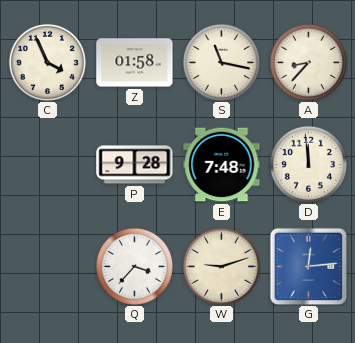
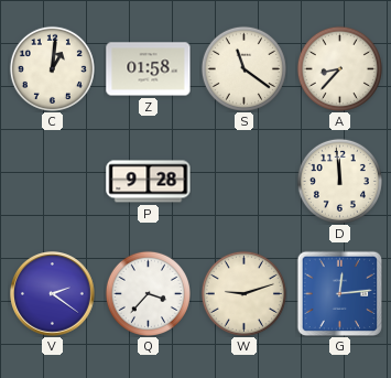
C: 3:56 -> 1:01 (52, 68)
S: 11:17 -> 11:21 (243, 68)
E: 7:48 -> none (222, 165)
V: none -> 2:21 (53, 294)
